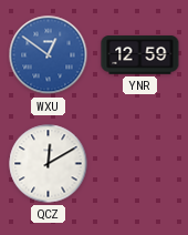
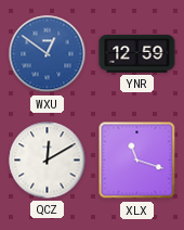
XLX: none -> 11:18 (137, 161)
